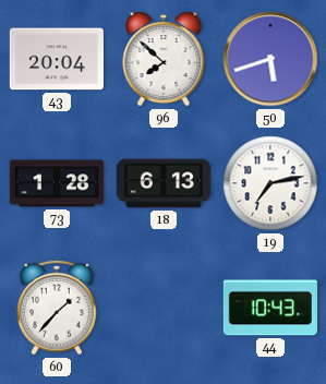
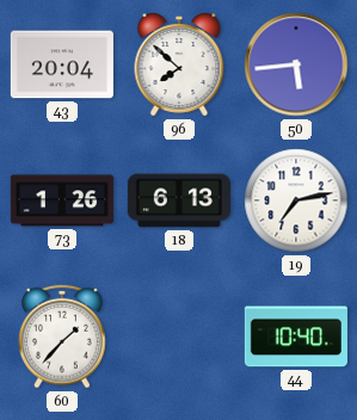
50: 5:42 -> 5:44 (296, 64)
73: 1:28 -> 1:26 (62, 200)
44: 10:43 -> 10:40 (296, 336)
